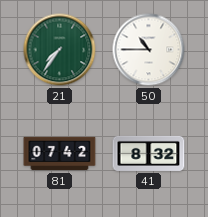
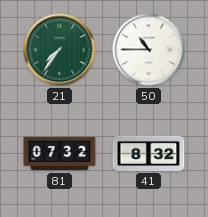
81: 07:42 -> 07:32 (60, 154)
